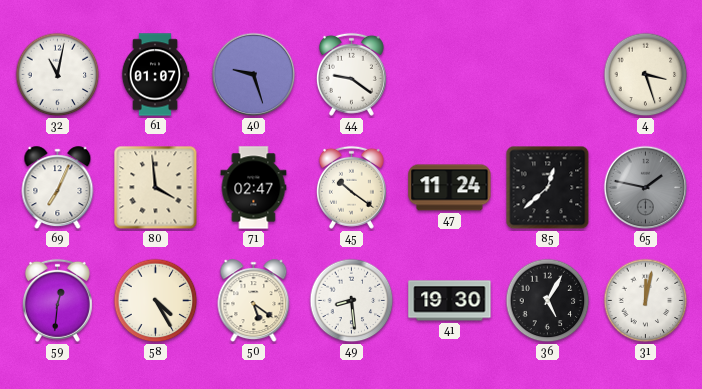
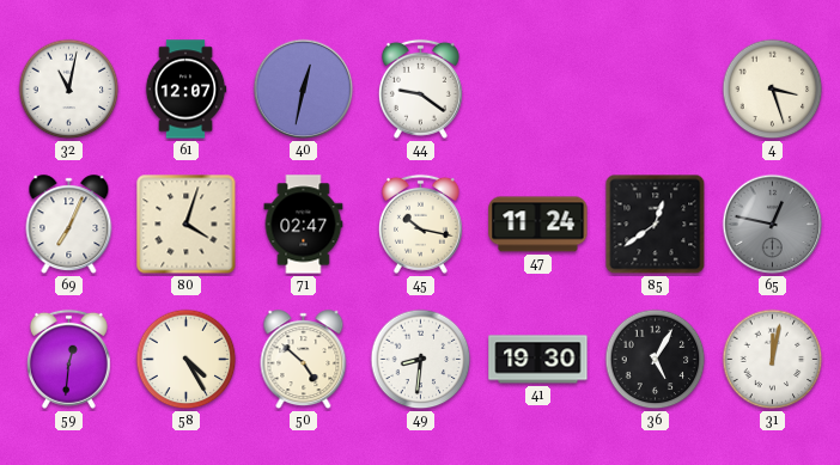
61: 01:07 -> 12:07 (185, 90)
40: 9:27 -> 12:32 (304, 90)
80: 3:59 -> 4:03 (187, 225)
45: 10:21 -> 10:17 (420, 224)
85: 12:38 -> 12:39 (656, 225)
65: 1:47 -> 12:47 (773, 225)
50: 5:21 -> 4:52 (304, 360)
49: 8:29 -> 8:31 (421, 360)
